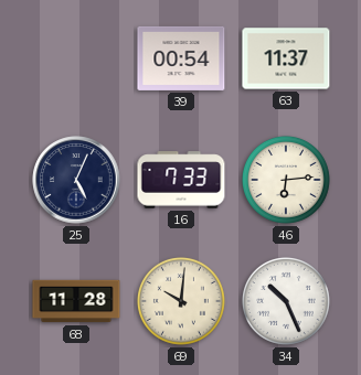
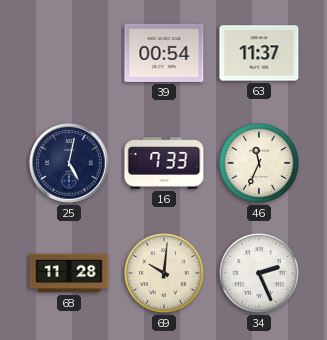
25: 5:04 -> 5:02 (69, 163)
46: 6:14 -> 11:34 (259, 163)
34: 10:26 -> 2:26 (259, 273)
